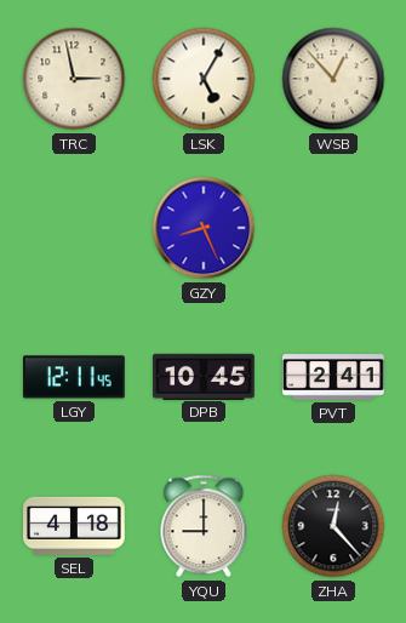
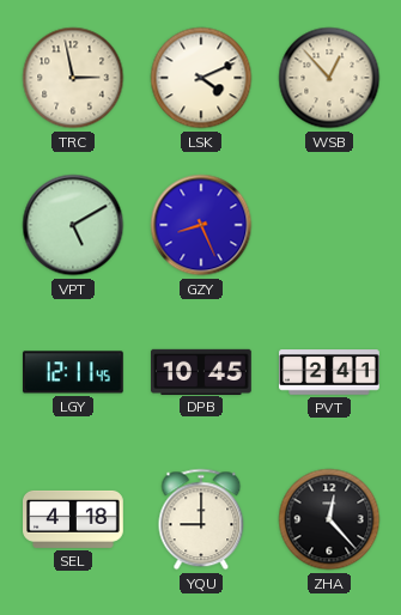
LSK: 5:05 -> 4:11 (201, 78)
VPT: none -> 5:10 (73, 225)
